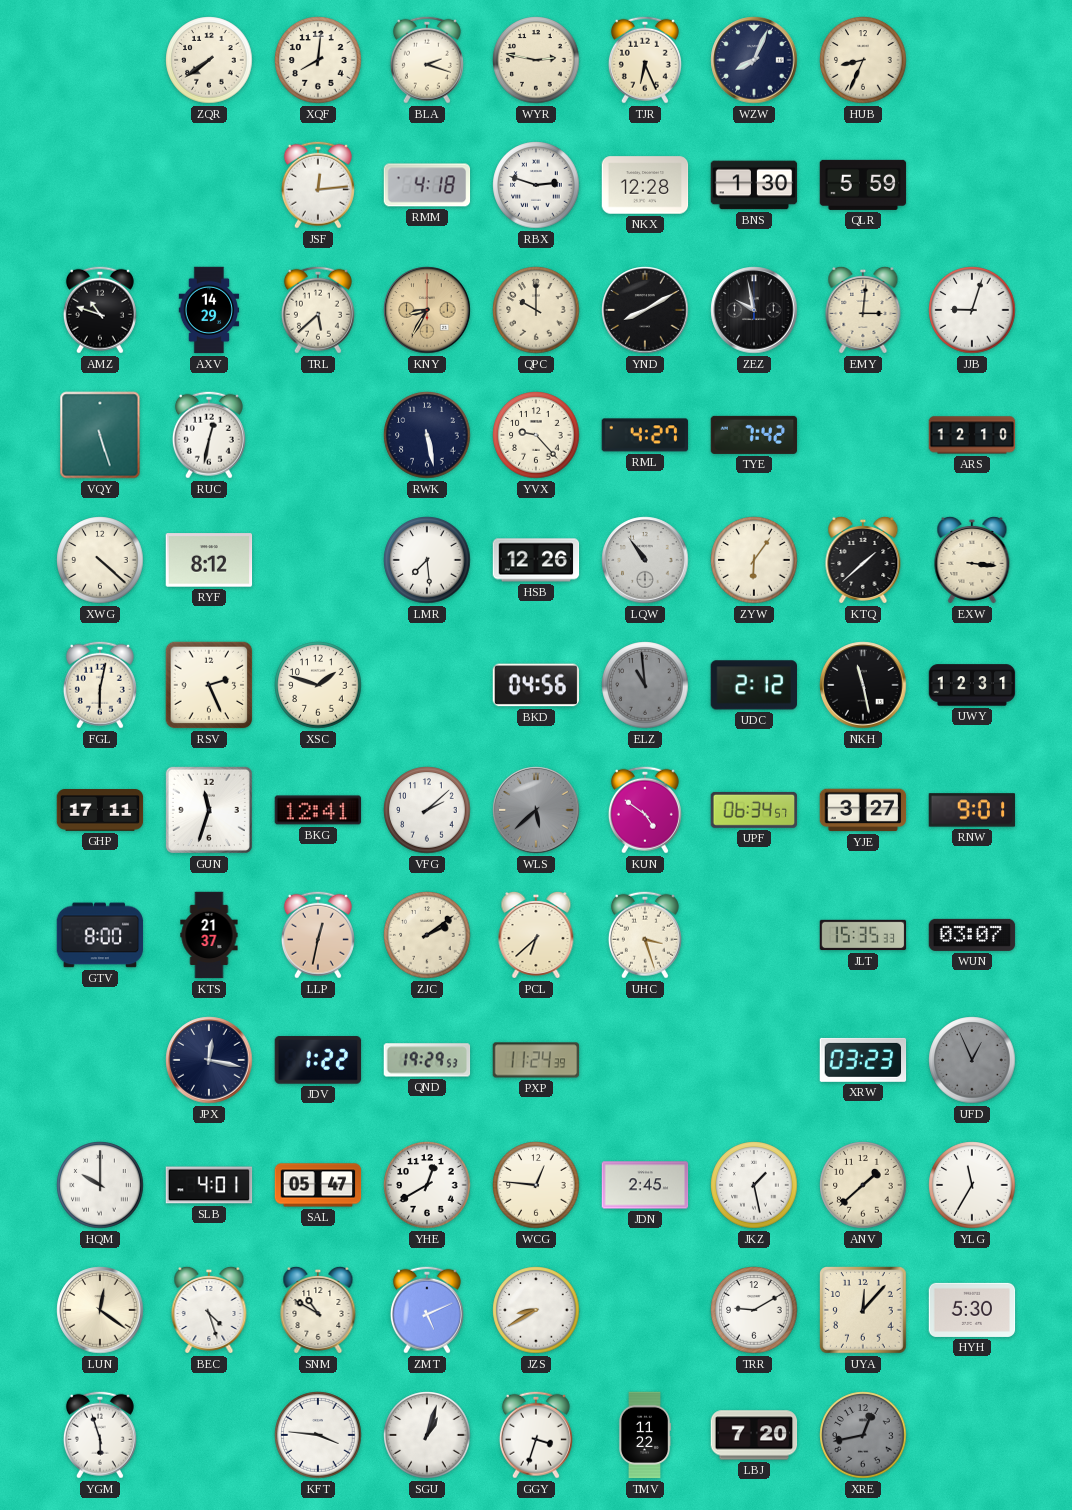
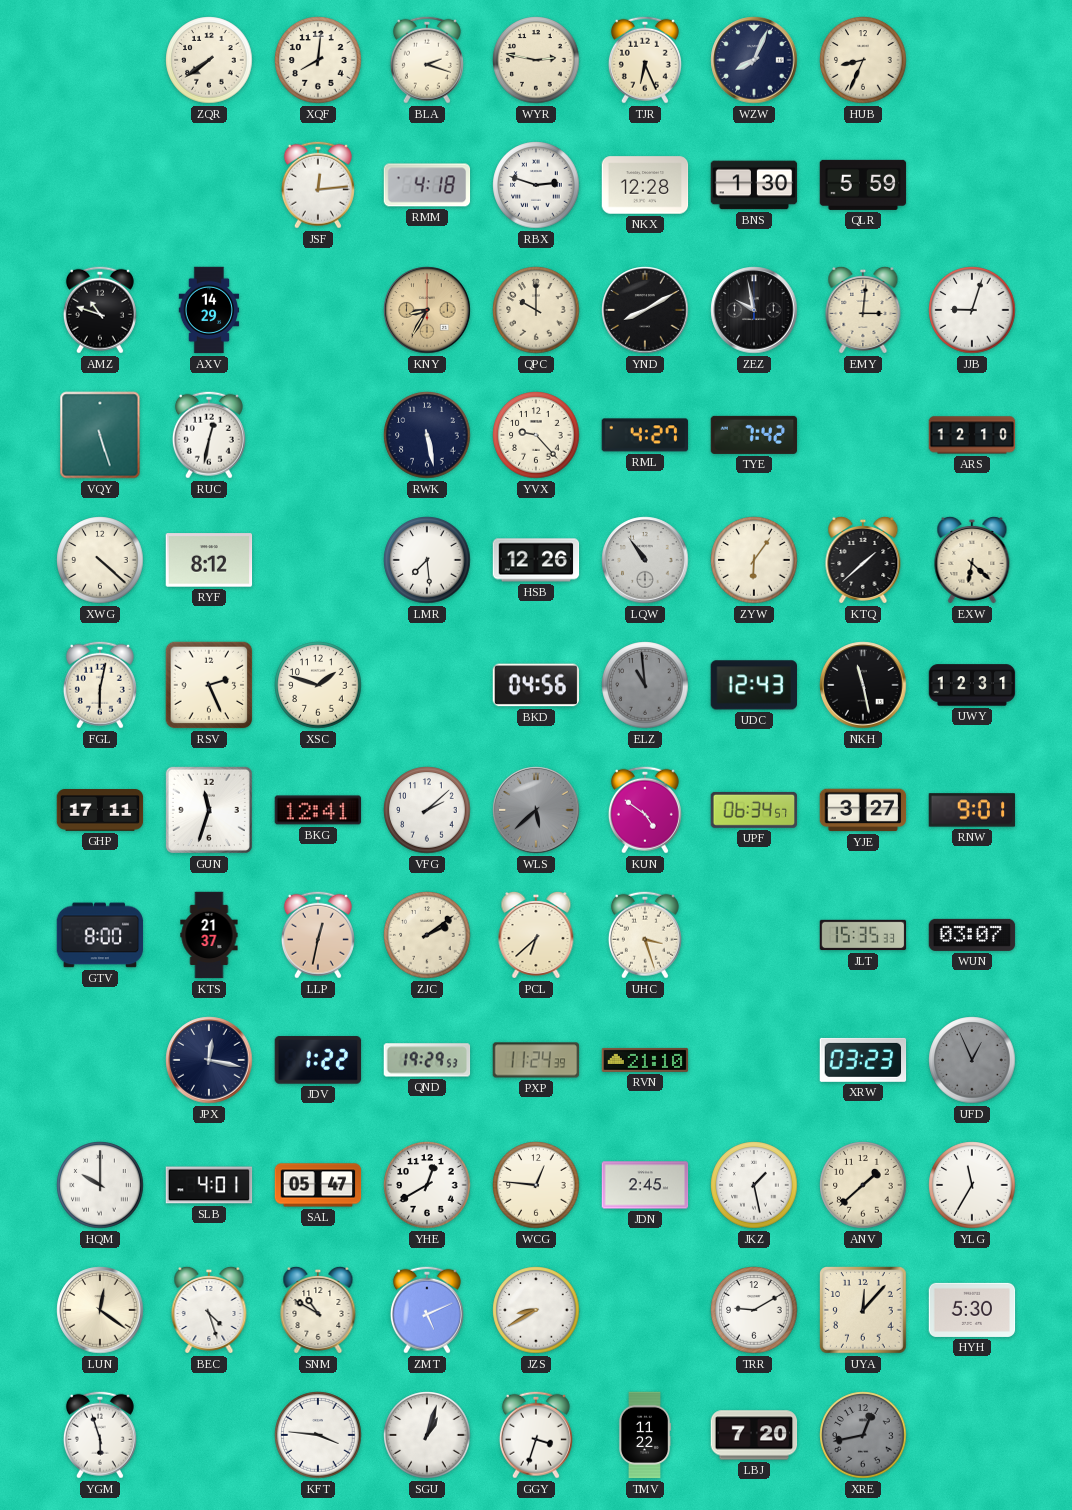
TRL: 5:38 -> none (318, 310)
EXW: 3:16 -> 6:22 (972, 560)
UDC: 2:12 -> 12:43 (753, 685)
RVN: none -> 21:10 (645, 1060)
